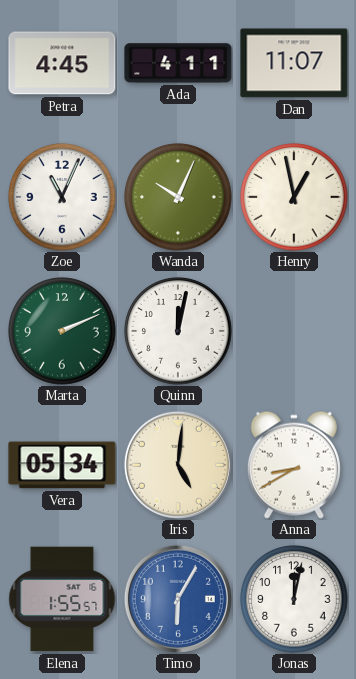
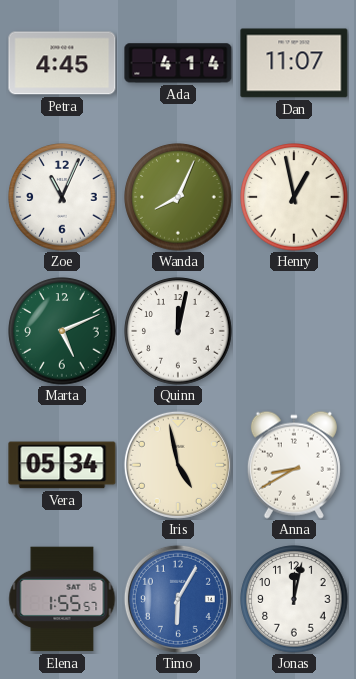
Ada: 4:11 -> 4:14 (178, 63)
Wanda: 10:04 -> 8:04 (178, 197)
Marta: 2:11 -> 5:11 (62, 331)
Iris: 5:01 -> 4:58 (178, 465)
